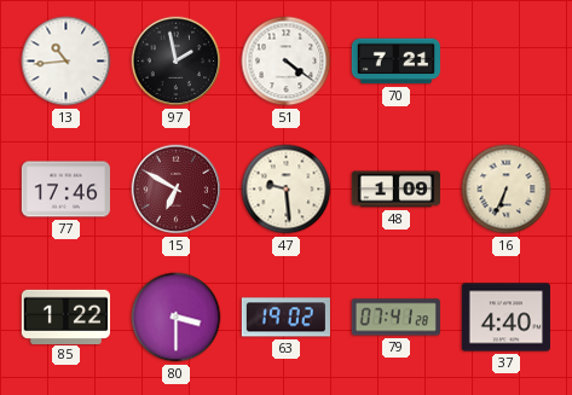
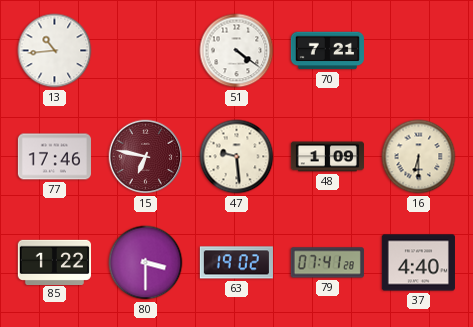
97: 1:58 -> none (177, 62)
15: 6:50 -> 6:47 (146, 157)
16: 6:34 -> 6:30 (419, 157)
